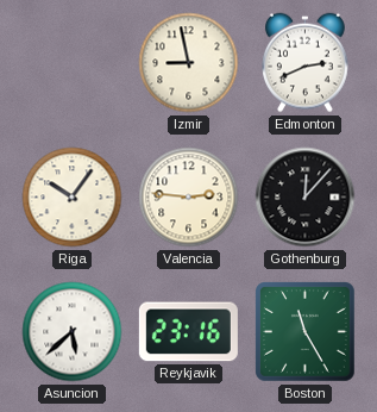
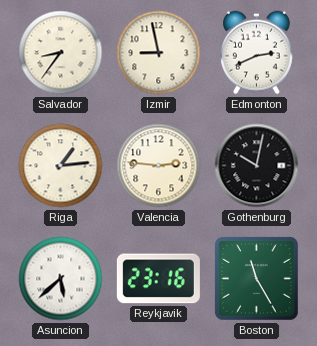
Salvador: none -> 8:36 (61, 53)
Riga: 10:06 -> 1:14 (61, 166)
Gothenburg: 12:07 -> 10:02 (257, 166)
